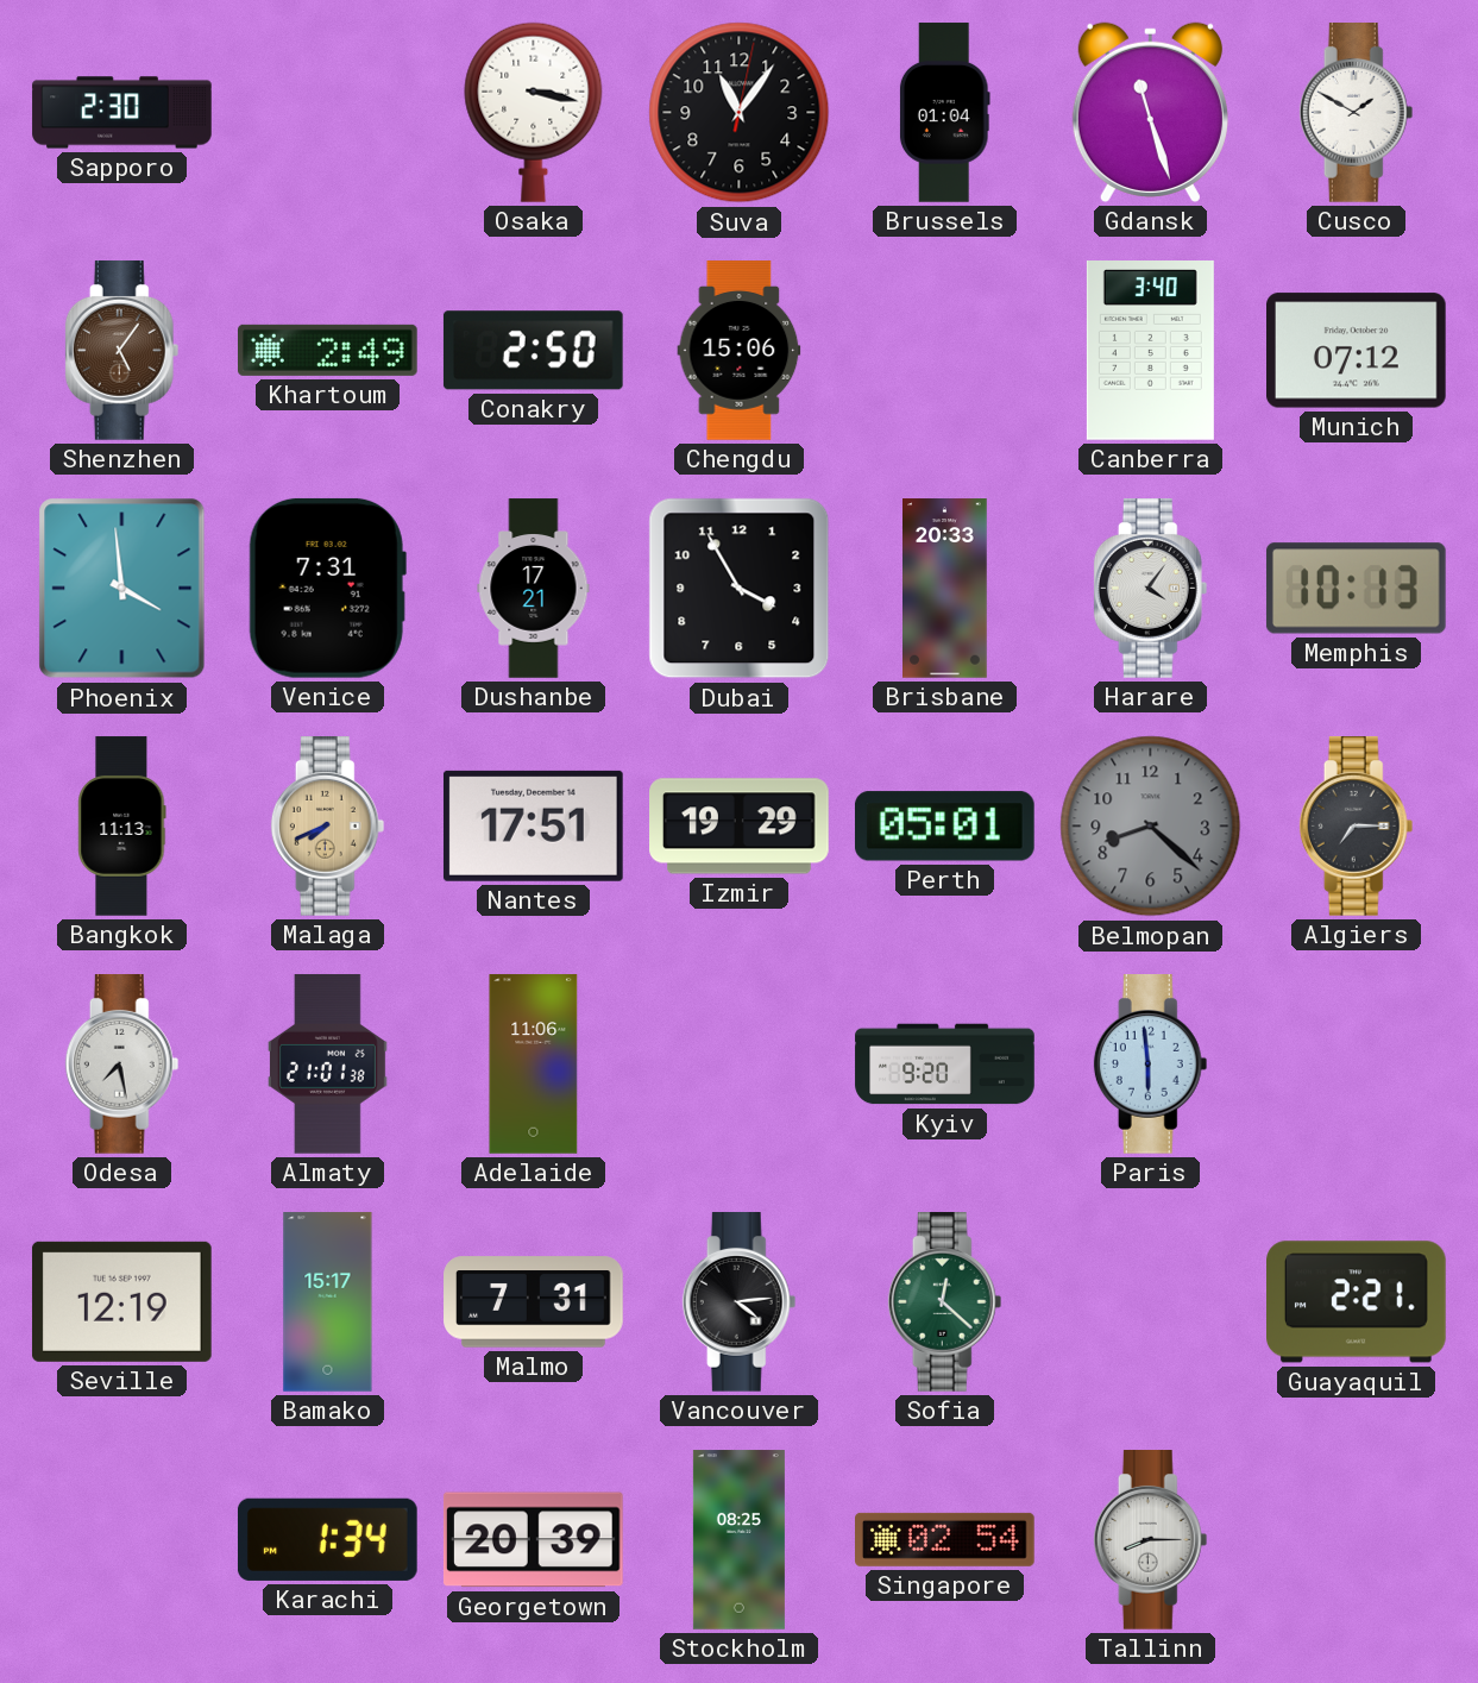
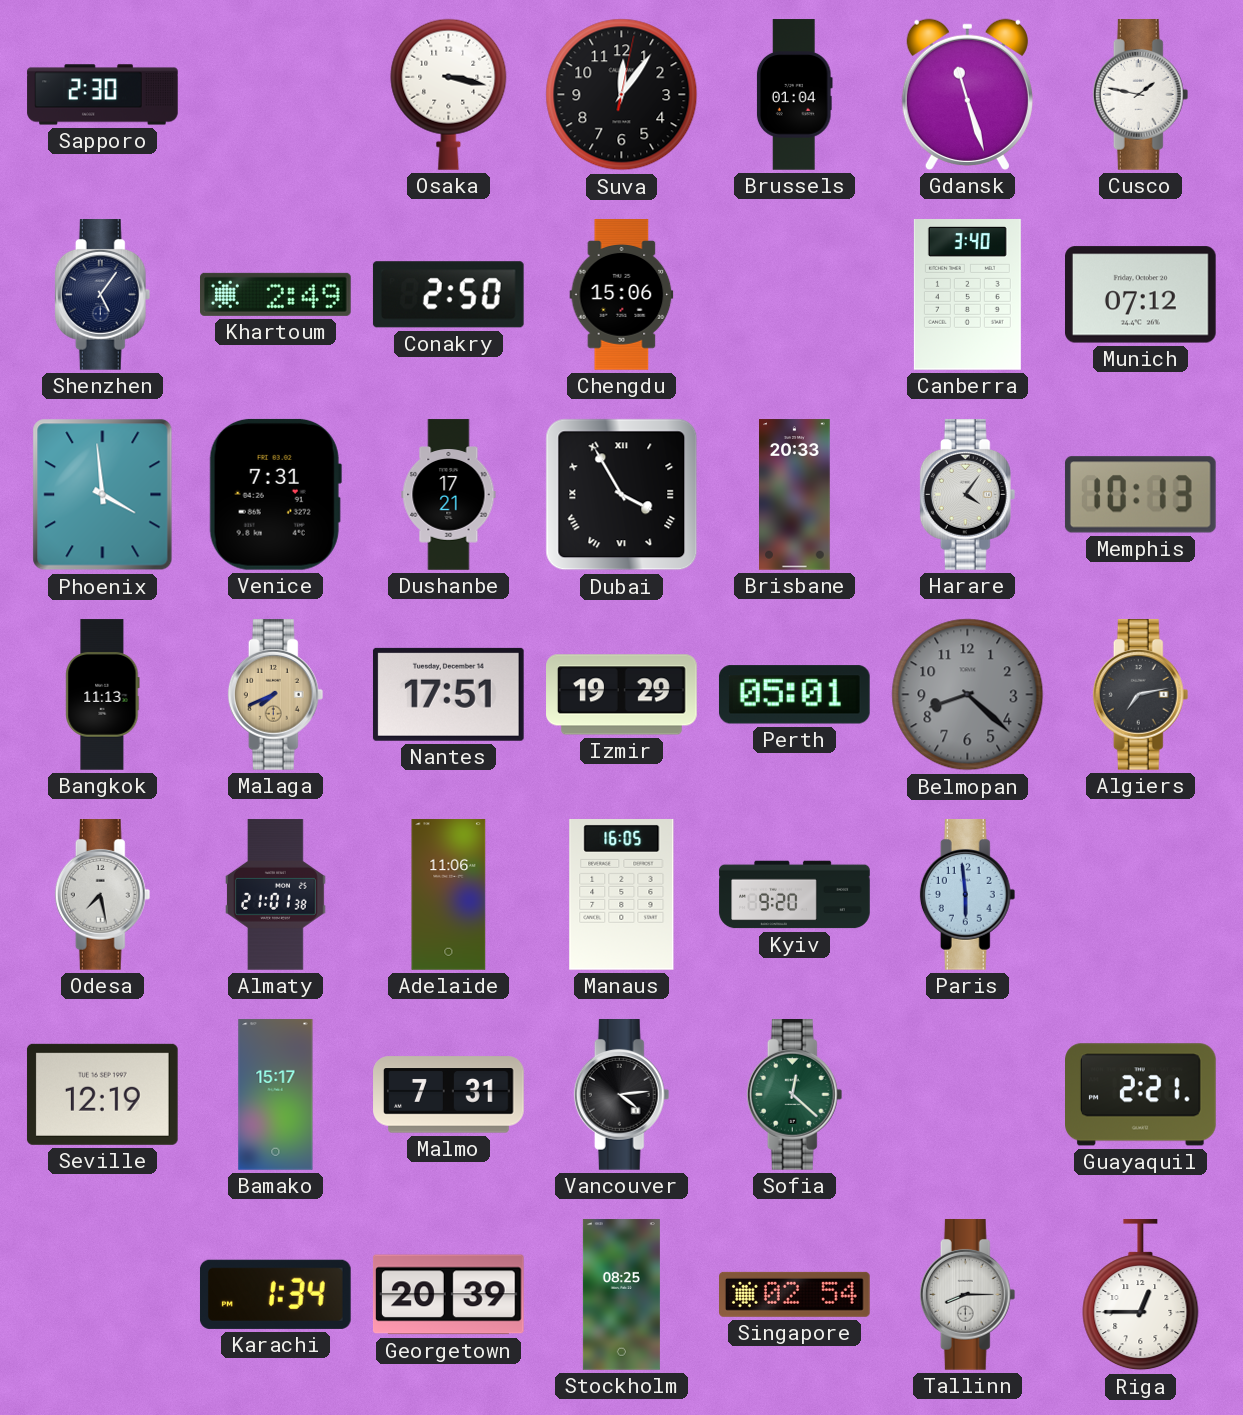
Suva: 11:06 -> 12:06 (622, 95)
Cusco: 1:50 -> 1:47 (1141, 95)
Shenzhen dial: brown -> navy (103, 295)
Dubai numerals: Arabic -> Roman (622, 495)
Algiers: 7:15 -> 7:13 (1141, 695)
Manaus: none -> 16:05 (622, 895)
Riga: none -> 12:45 (1141, 1296)
